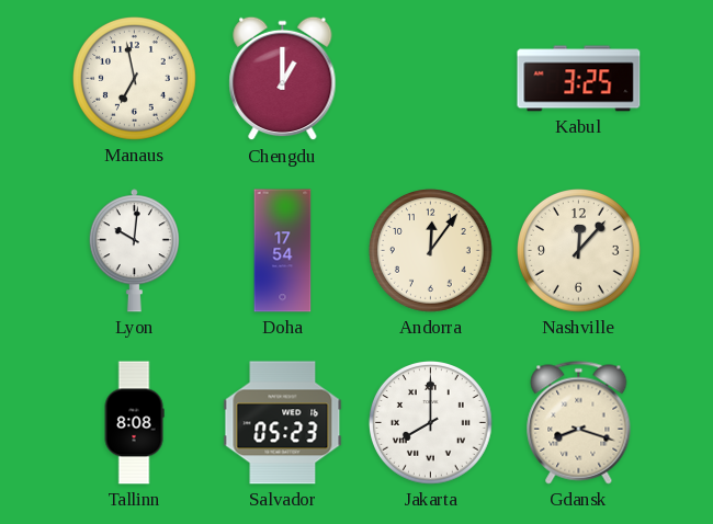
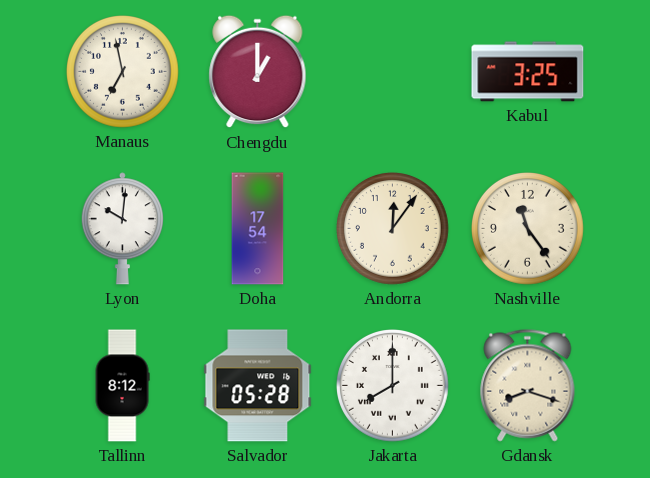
Nashville: 12:07 -> 11:24 (528, 229)
Tallinn: 8:08 -> 8:12 (122, 386)
Salvador: 05:23 -> 05:28 (258, 386)
